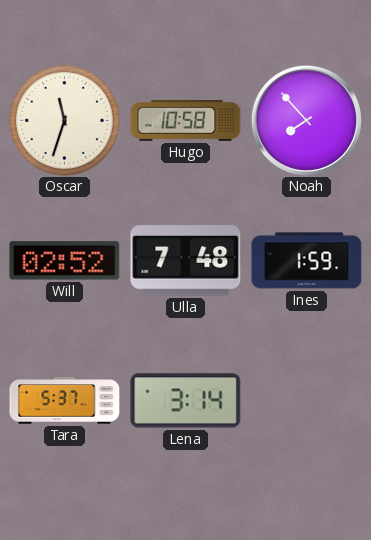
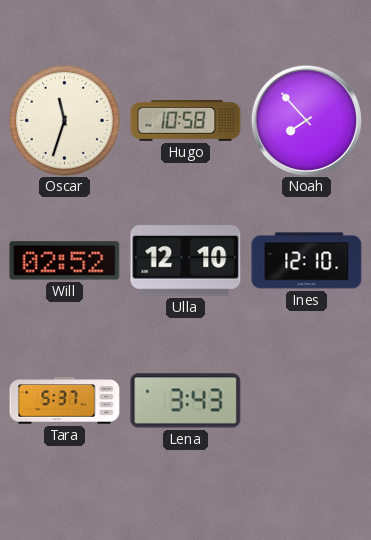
Ulla: 7:48 -> 12:10 (186, 261)
Ines: 1:59 -> 12:10 (307, 261)
Lena: 3:14 -> 3:43 (186, 401)
